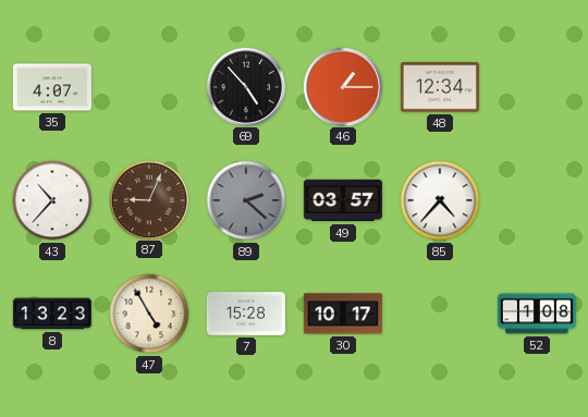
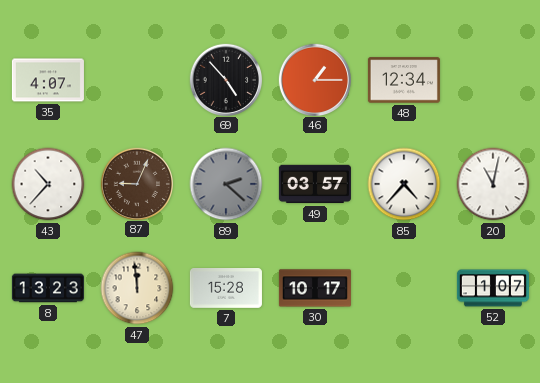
20: none -> 11:02 (493, 184)
47: 4:55 -> 11:59 (137, 288)
52: 1:08 -> 1:07 (493, 288)
